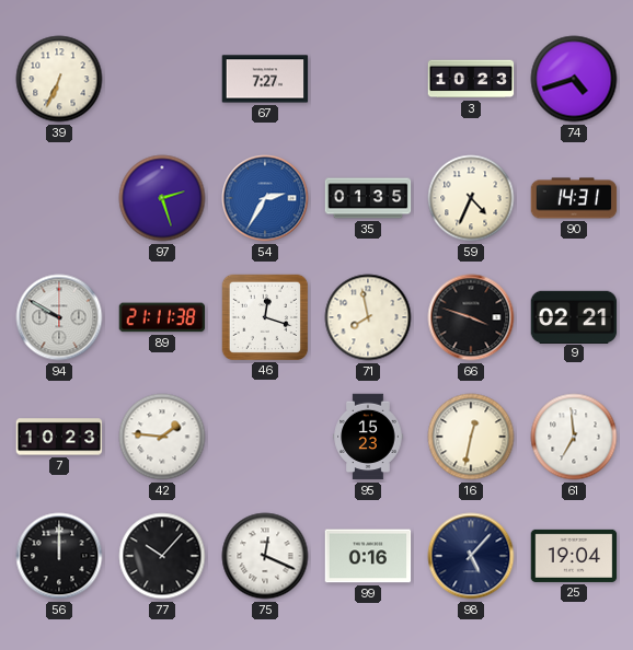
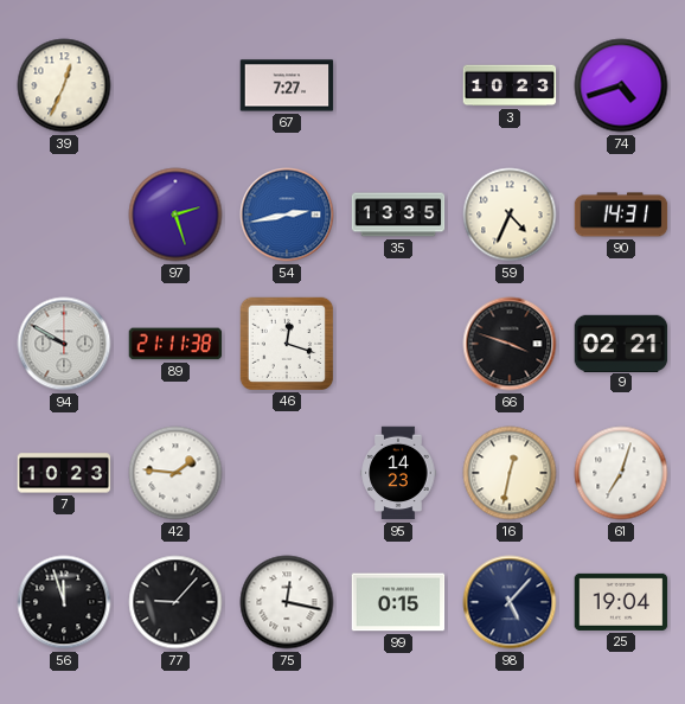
39: 6:34 -> 12:34 (64, 85)
54: 2:35 -> 2:43 (287, 215)
35: 01:35 -> 13:35 (398, 215)
71: 7:58 -> none (368, 317)
95: 15:23 -> 14:23 (398, 473)
61: 6:59 -> 7:03 (621, 473)
56: 12:00 -> 11:57 (64, 602)
77: 10:07 -> 9:07 (175, 602)
75: 12:19 -> 12:17 (287, 602)
99: 0:16 -> 0:15 (398, 602)
